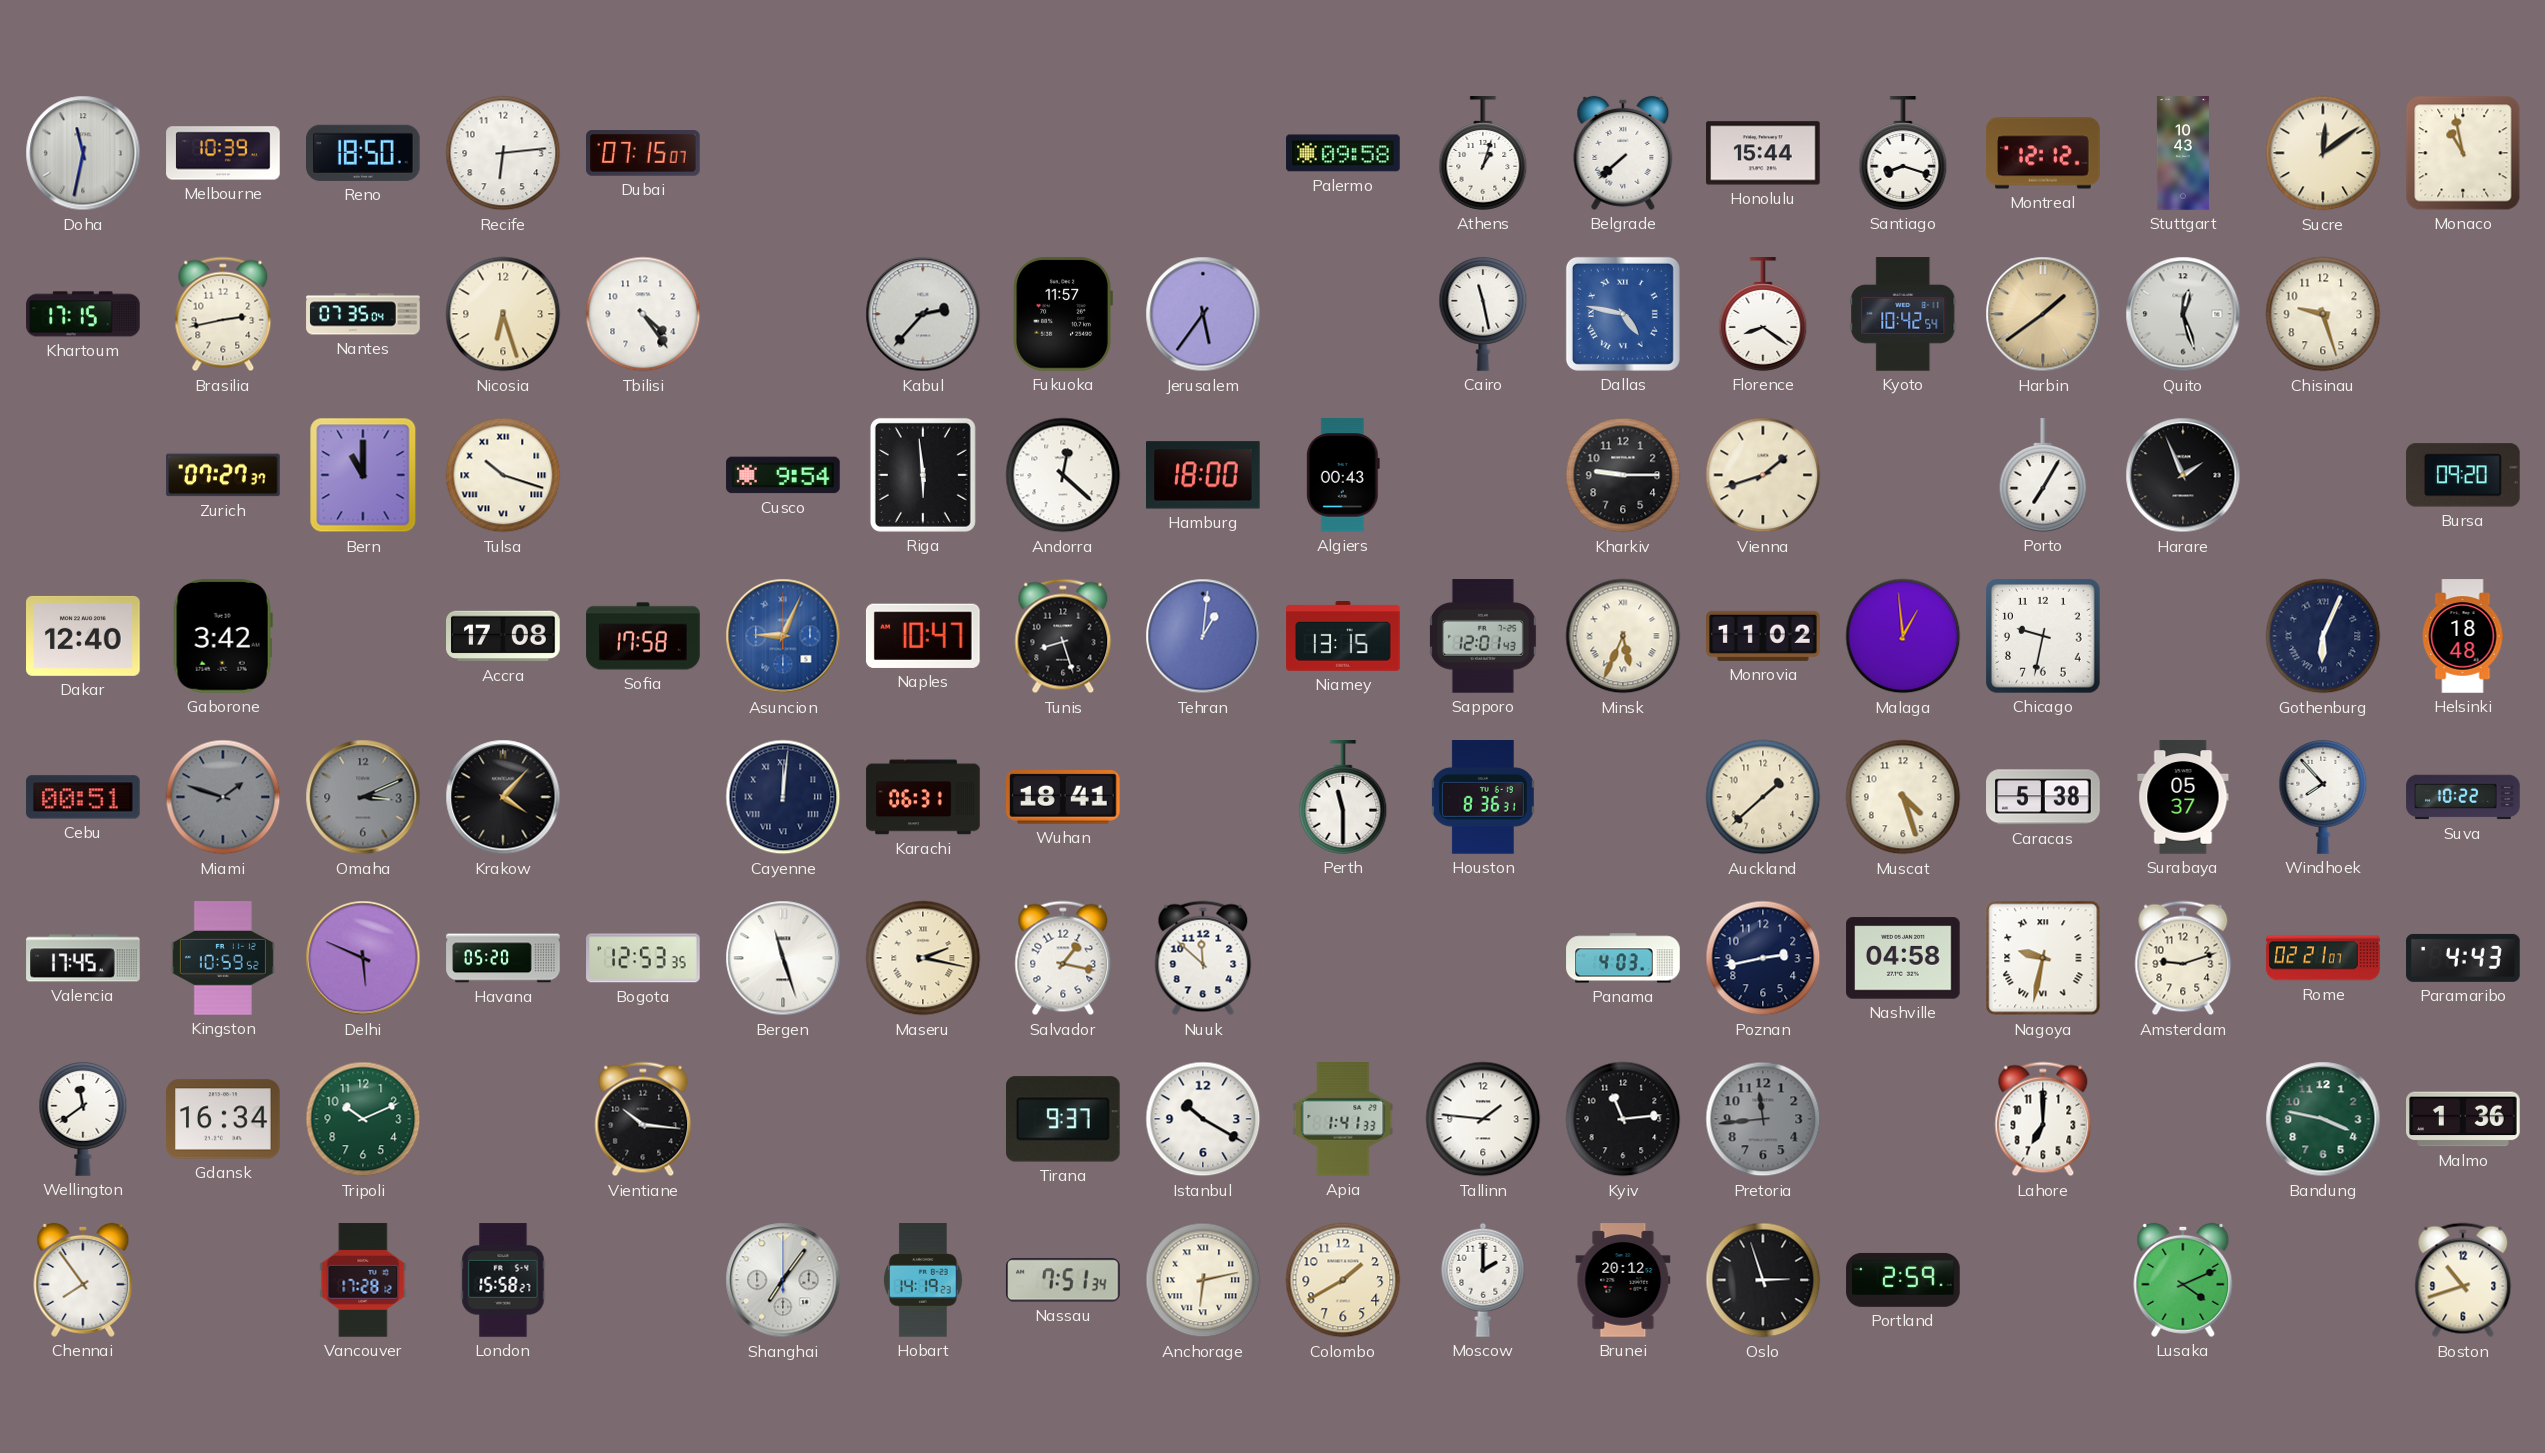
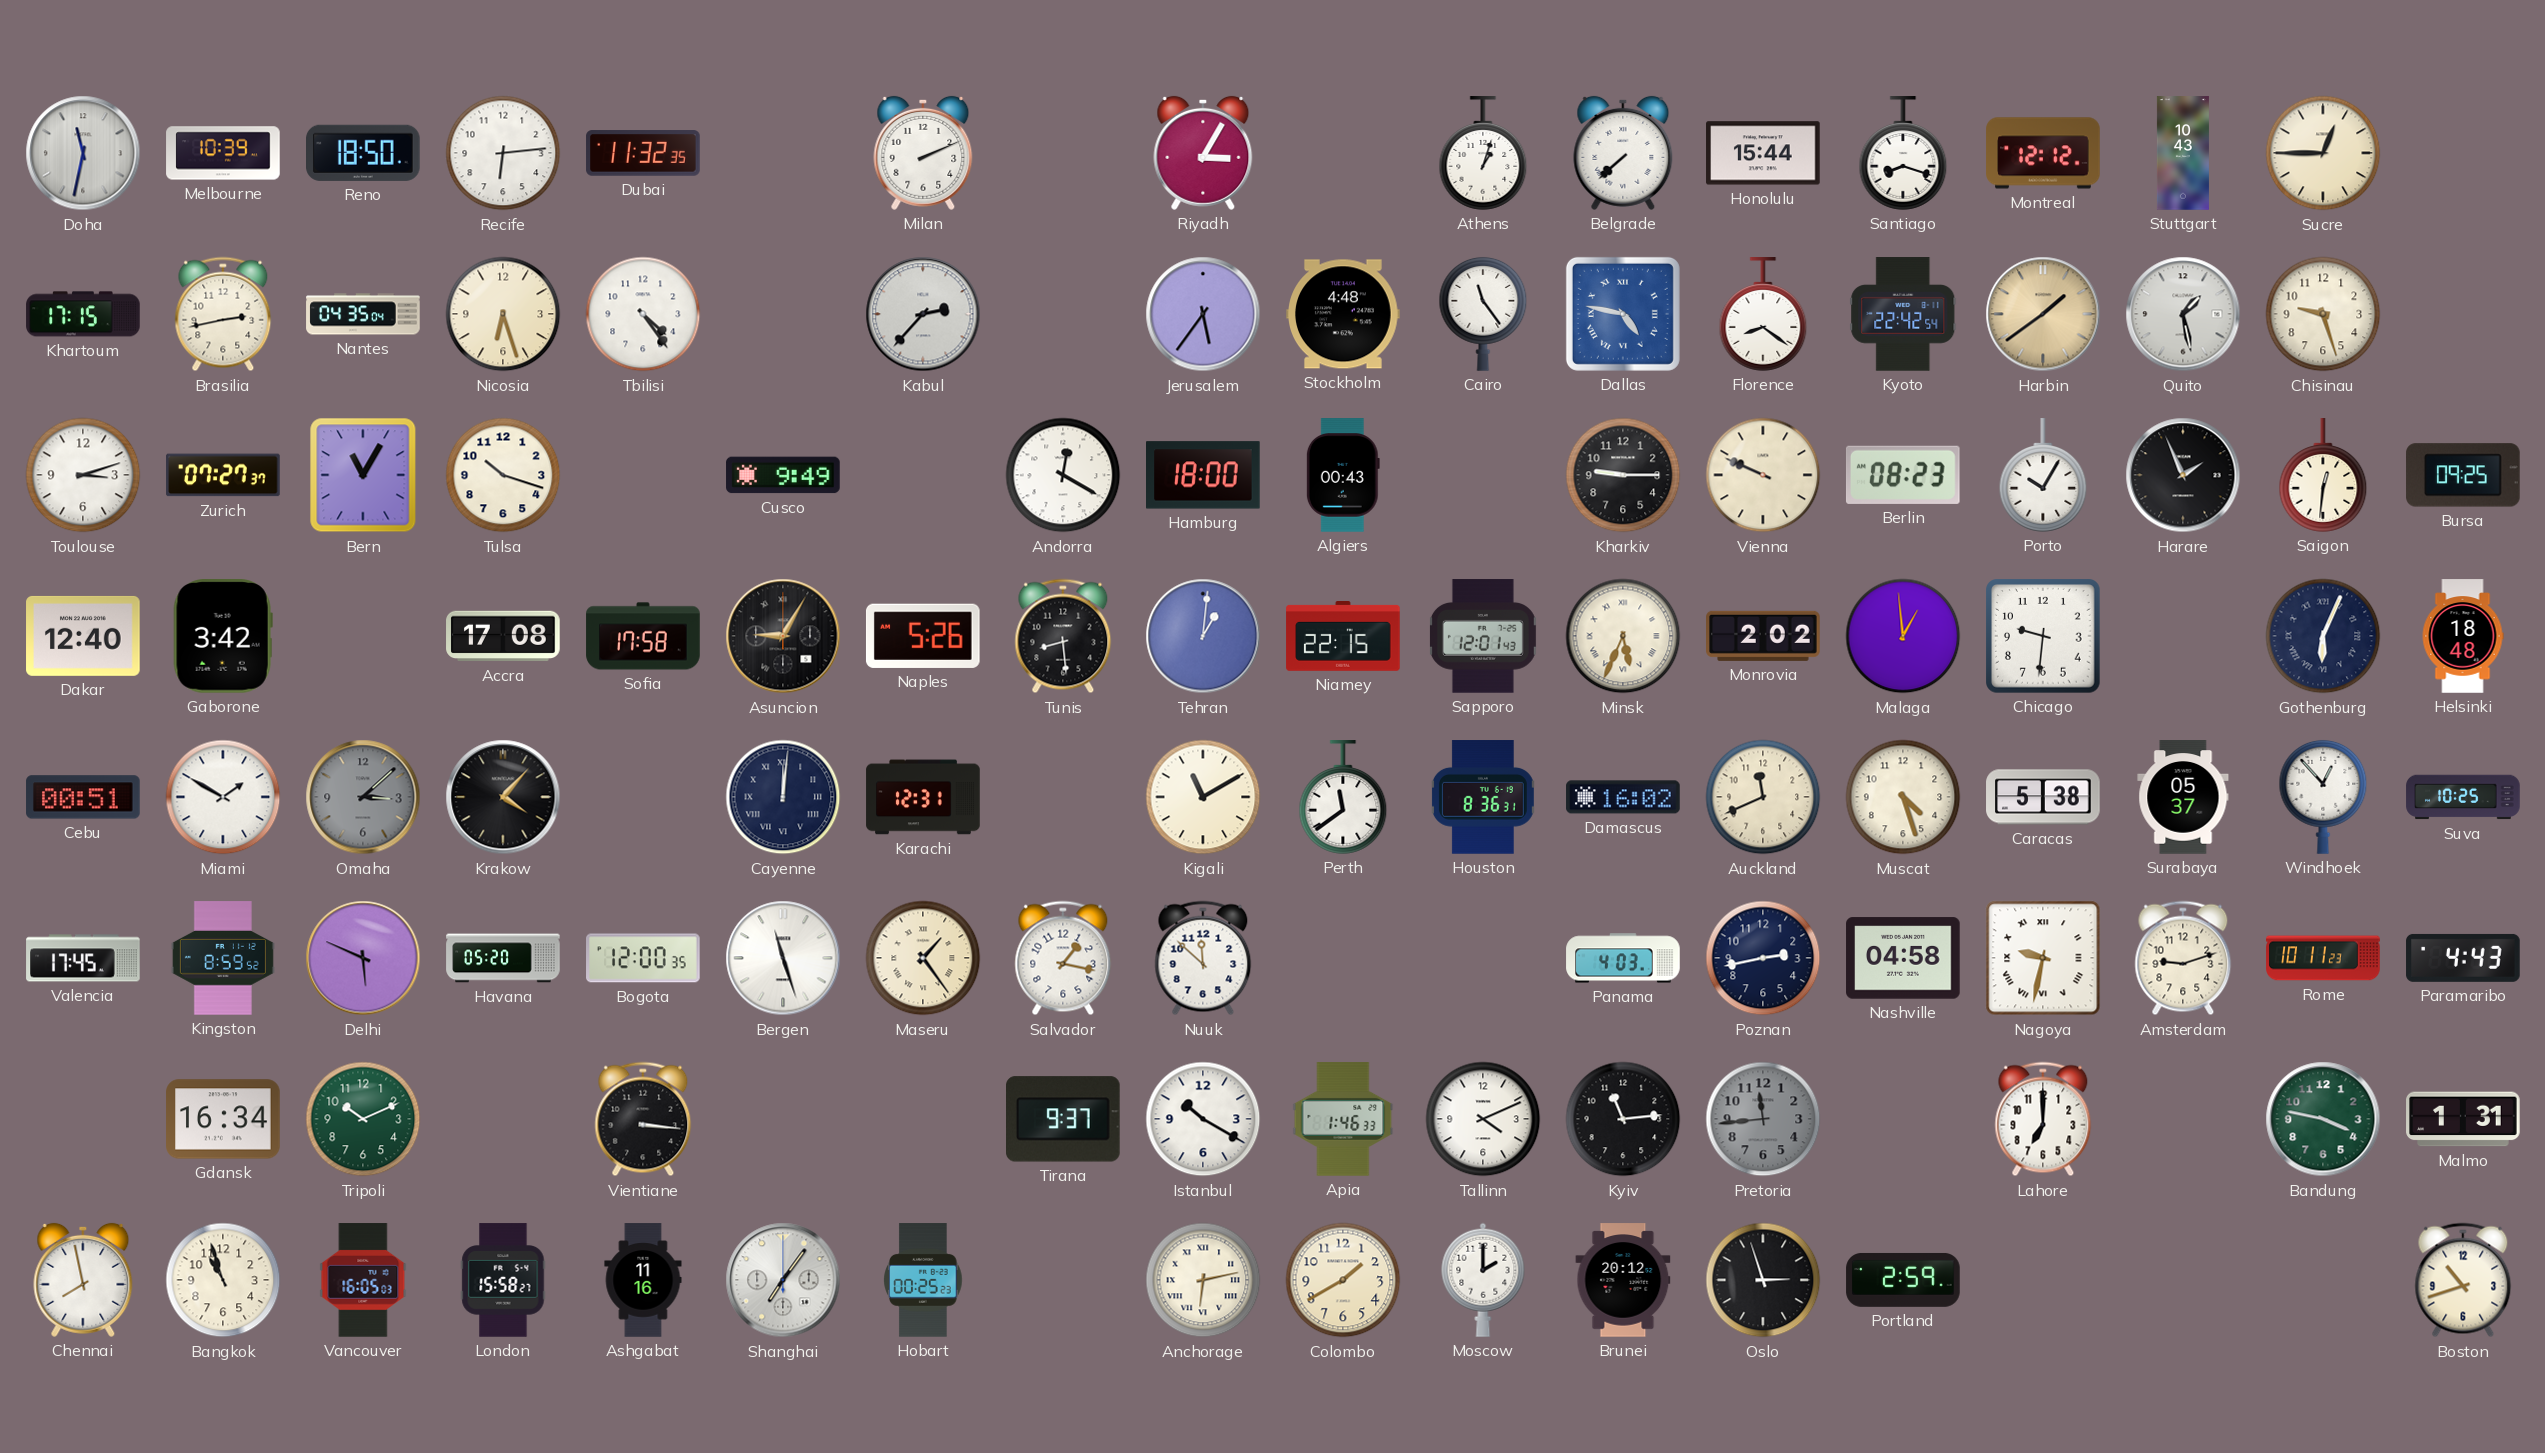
Dubai: 07:15 -> 11:32 (643, 153)
Milan: none -> 2:11 (923, 153)
Riyadh: none -> 3:05 (1203, 153)
Palermo: 09:58 -> none (1343, 153)
Sucre: 12:09 -> 12:45 (2323, 153)
Monaco: 10:58 -> none (2463, 153)
Nantes: 07:35 -> 04:35 (363, 314)
Fukuoka: 11:57 -> none (1063, 315)
Stockholm: none -> 4:48 (1343, 314)
Cairo: 11:28 -> 11:24 (1483, 314)
Kyoto: 10:42 -> 22:42 (1903, 314)
Quito: 12:27 -> 1:28 (2183, 314)
Toulouse: none -> 3:12 (83, 475)
Bern: 11:00 -> 11:05 (363, 475)
Tulsa numerals: Roman -> Arabic (503, 475)
Cusco: 9:54 -> 9:49 (783, 475)
Riga: 5:59 -> none (923, 475)
Andorra: 12:22 -> 12:20 (1063, 475)
Vienna: 1:42 -> 9:49 (1763, 475)
Berlin: none -> 08:23 (1903, 475)
Porto: 7:05 -> 10:05 (2043, 475)
Saigon: none -> 12:31 (2323, 475)
Bursa: 09:20 -> 09:25 (2463, 475)
Asuncion: 9:04 -> 9:05 (783, 636)
Asuncion dial: blue -> black (783, 636)
Naples: 10:47 -> 5:26 (923, 636)
Tunis: 8:27 -> 8:29 (1063, 636)
Niamey: 13:15 -> 22:15 (1343, 637)
Monrovia: 11:02 -> 2:02 (1763, 636)
Chicago: 9:32 -> 9:31 (2043, 636)
Miami: 1:48 -> 1:50 (223, 797)
Miami dial: grey -> white (223, 797)
Omaha: 3:11 -> 3:08 (363, 797)
Karachi: 06:31 -> 12:31 (923, 797)
Wuhan: 18:41 -> none (1064, 798)
Kigali: none -> 11:10 (1203, 797)
Perth: 11:30 -> 11:39 (1343, 797)
Damascus: none -> 16:02 (1623, 797)
Auckland: 1:38 -> 11:41 (1763, 797)
Windhoek: 7:53 -> 12:53 (2323, 797)
Suva: 10:22 -> 10:25 (2463, 797)
Kingston: 10:59 -> 8:59 (223, 958)
Bogota: 12:53 -> 12:00 (643, 958)
Maseru: 2:17 -> 1:24 (923, 958)
Rome: 02:21 -> 10:11 (2323, 958)
Wellington: 11:39 -> none (83, 1119)
Vientiane: 10:16 -> 3:16 (643, 1119)
Apia: 1:41 -> 1:46 (1343, 1119)
Tallinn: 1:46 -> 4:11 (1483, 1119)
Malmo: 1:36 -> 1:31 (2463, 1119)
Chennai: 7:54 -> 7:58 (83, 1280)
Bangkok: none -> 10:57 (223, 1280)
Vancouver: 17:28 -> 16:05 (363, 1280)
Ashgabat: none -> 11:16 (643, 1280)
Hobart: 14:19 -> 00:25 (923, 1280)
Nassau: 7:51 -> none (1064, 1280)
Lusaka: 4:11 -> none (2183, 1280)
